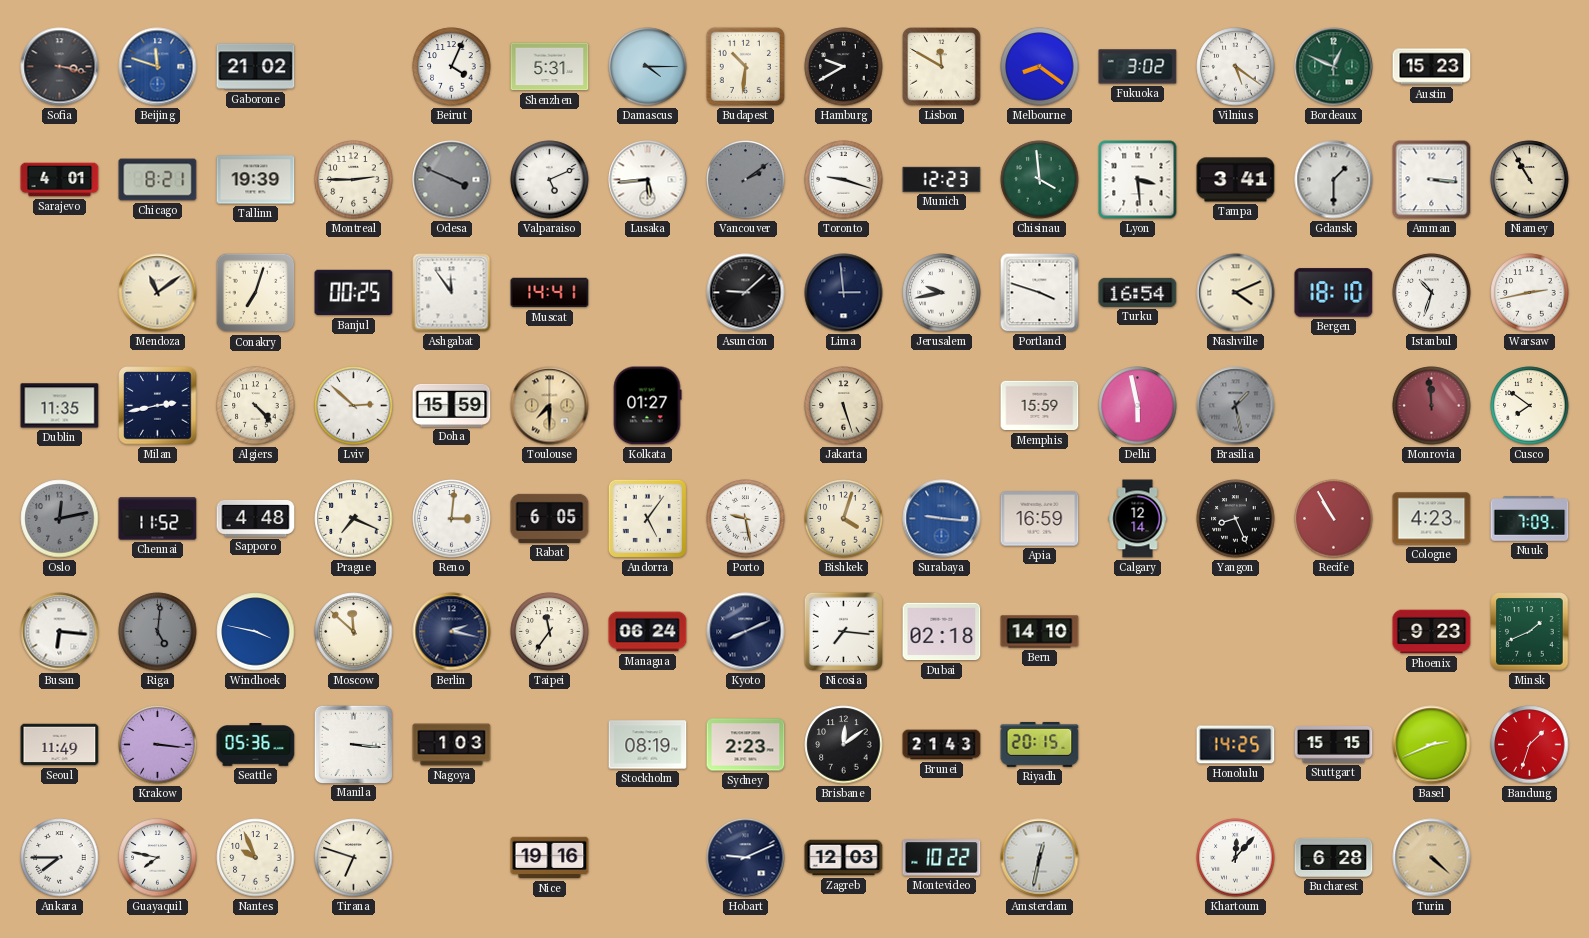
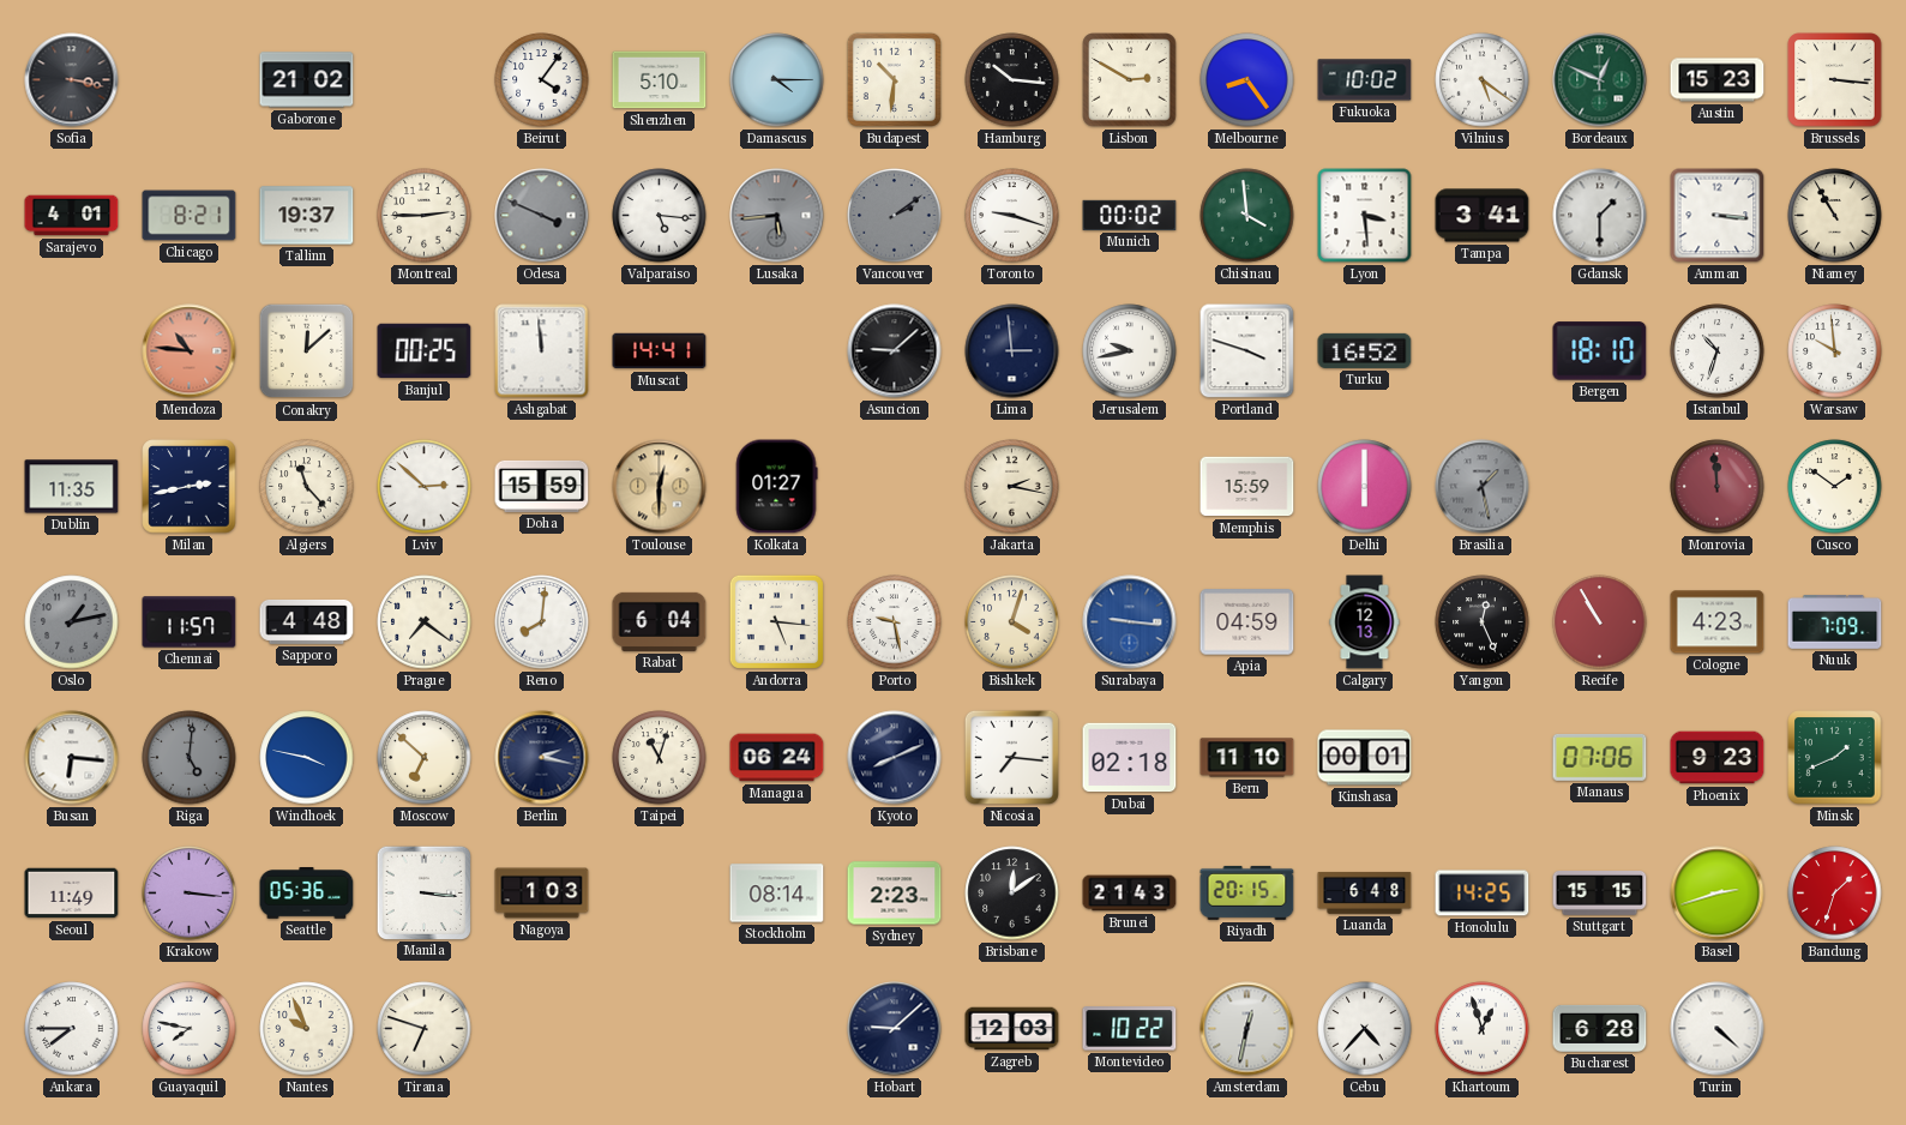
Beijing: 11:48 -> none (158, 67)
Beirut: 4:04 -> 4:06 (542, 80)
Shenzhen: 5:31 -> 5:10 (660, 80)
Hamburg: 9:40 -> 10:16 (1012, 80)
Lisbon: 11:50 -> 2:50 (1130, 80)
Melbourne: 8:21 -> 8:24 (1247, 80)
Fukuoka: 3:02 -> 10:02 (1365, 80)
Brussels: none -> 3:16 (1835, 80)
Tallinn: 19:39 -> 19:37 (307, 216)
Valparaiso: 5:11 -> 5:16 (660, 216)
Lusaka dial: white -> grey (777, 216)
Munich: 12:23 -> 00:02 (1130, 215)
Mendoza: 11:09 -> 10:46 (190, 351)
Mendoza dial: cream -> salmon (190, 351)
Conakry: 7:03 -> 12:08 (307, 351)
Ashgabat: 11:54 -> 11:59 (542, 351)
Turku: 16:54 -> 16:52 (1365, 350)
Nashville: 4:11 -> none (1236, 293)
Warsaw: 2:43 -> 9:59 (1835, 351)
Algiers: 4:23 -> 11:23 (307, 487)
Toulouse: 7:30 -> 12:30 (660, 487)
Jakarta: 5:27 -> 2:17 (1012, 487)
Delhi: 5:58 -> 6:00 (1365, 487)
Cusco: 7:51 -> 1:51 (1835, 487)
Oslo: 12:13 -> 1:13 (72, 622)
Chennai: 11:52 -> 11:57 (190, 622)
Prague: 7:19 -> 7:21 (425, 622)
Reno: 3:01 -> 8:01 (542, 622)
Rabat: 6:05 -> 6:04 (660, 621)
Andorra: 5:06 -> 5:16 (776, 621)
Apia: 16:59 -> 04:59 (1247, 622)
Calgary: 12:14 -> 12:13 (1365, 622)
Yangon: 8:26 -> 12:26 (1483, 622)
Moscow: 11:52 -> 6:52 (425, 758)
Taipei: 11:36 -> 11:03 (660, 758)
Bern: 14:10 -> 11:10 (1247, 758)
Kinshasa: none -> 00:01 (1365, 758)
Manaus: none -> 07:06 (1600, 758)
Stockholm: 08:19 -> 08:14 (777, 894)
Luanda: none -> 6:48 (1365, 892)
Basel: 2:41 -> 2:42 (1718, 894)
Nice: 19:16 -> none (550, 858)
Hobart: 9:11 -> 9:08 (895, 1029)
Cebu: none -> 4:37 (1365, 1029)
Khartoum: 12:07 -> 12:57 (1483, 1029)
Turin dial: champagne -> white (1718, 1029)
